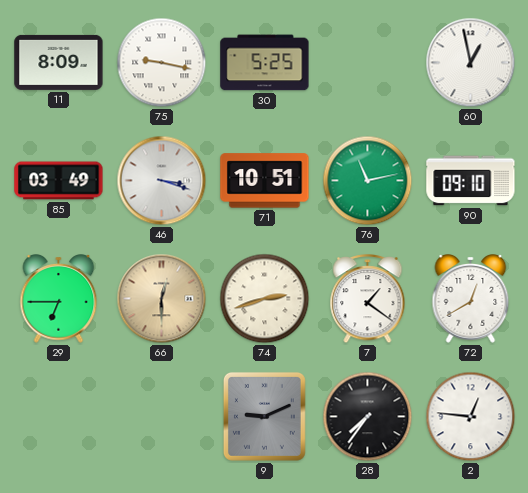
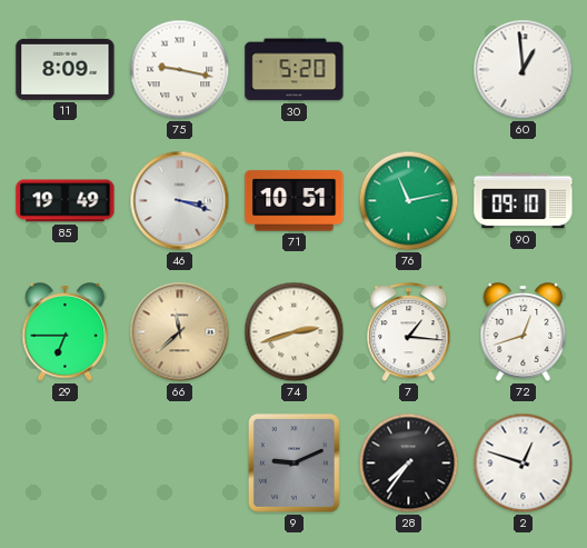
30: 5:25 -> 5:20 (295, 70)
60: 12:58 -> 12:59 (524, 70)
85: 03:49 -> 19:49 (66, 201)
66: 12:30 -> 11:38 (180, 332)
7: 1:21 -> 1:16 (409, 333)
72: 12:40 -> 12:42 (524, 332)
2: 12:46 -> 12:48 (524, 464)
